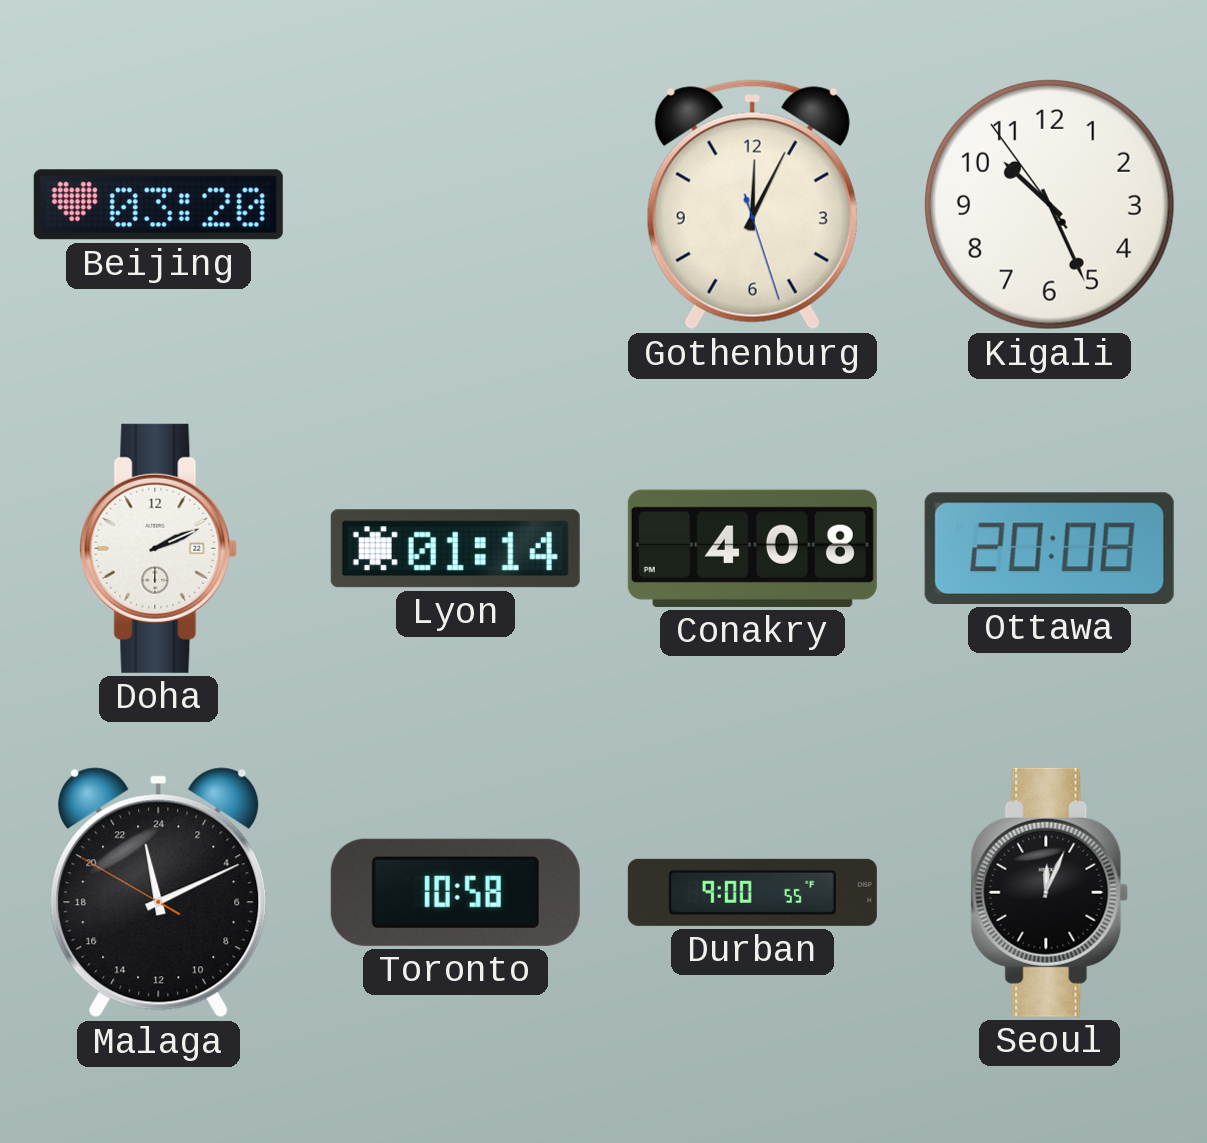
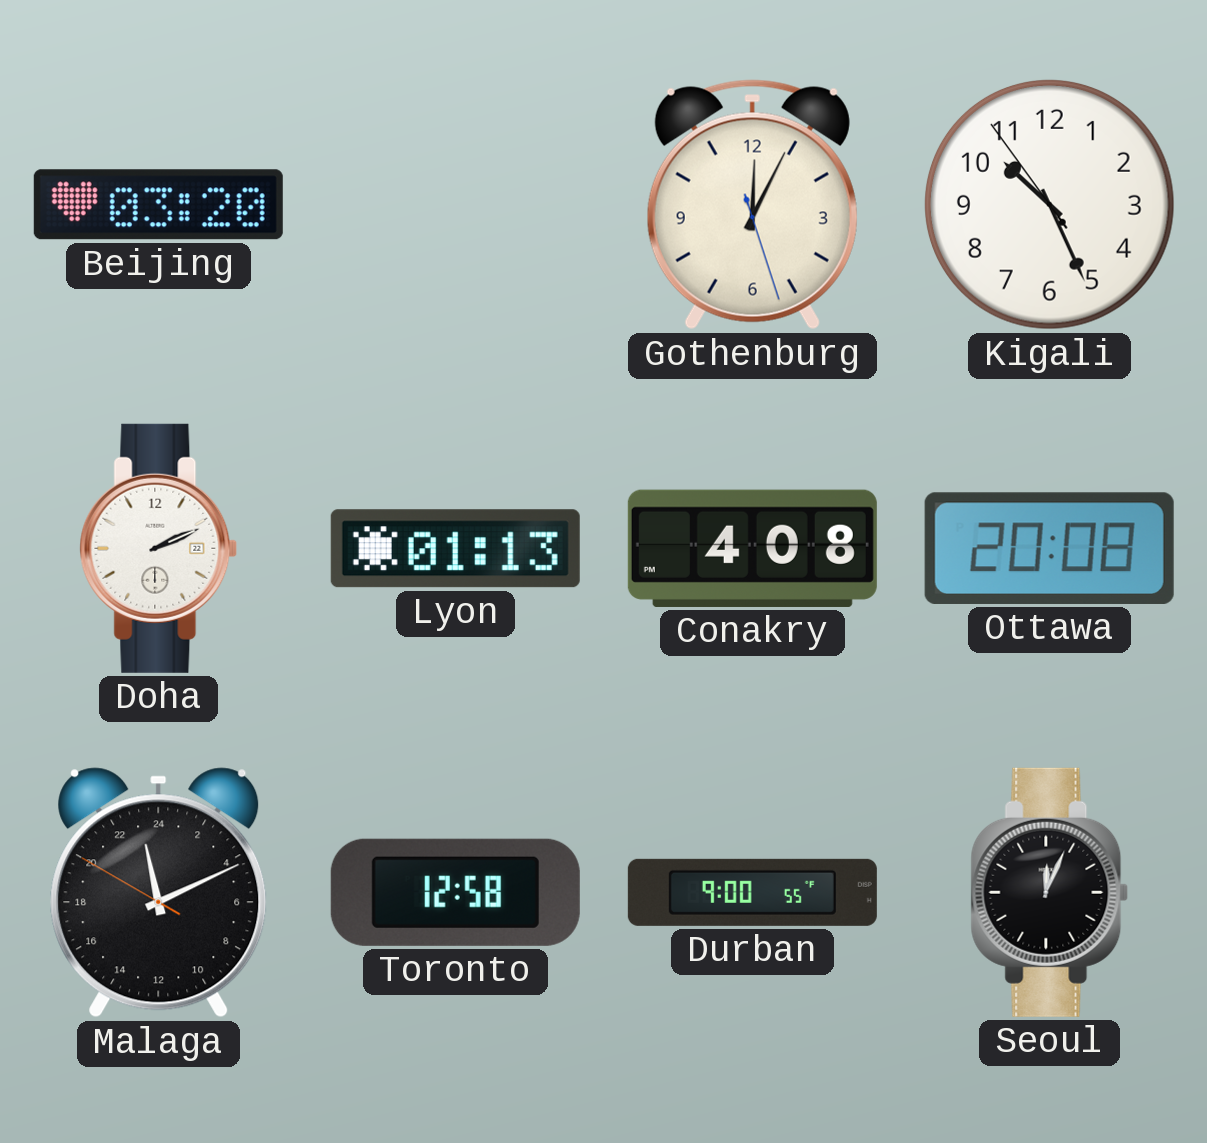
Lyon: 01:14 -> 01:13 (455, 549)
Toronto: 10:58 -> 12:58 (455, 892)
